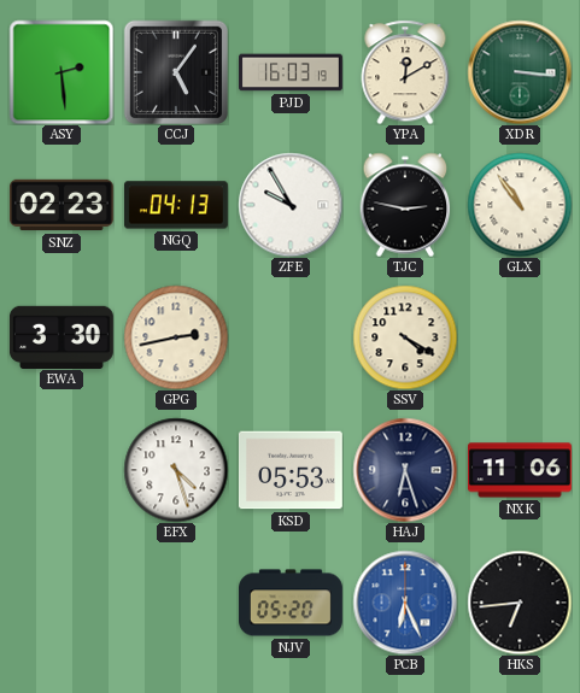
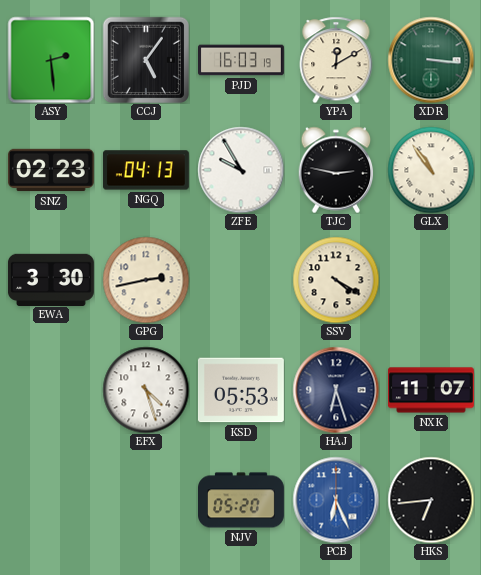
NXK: 11:06 -> 11:07 (431, 390)
